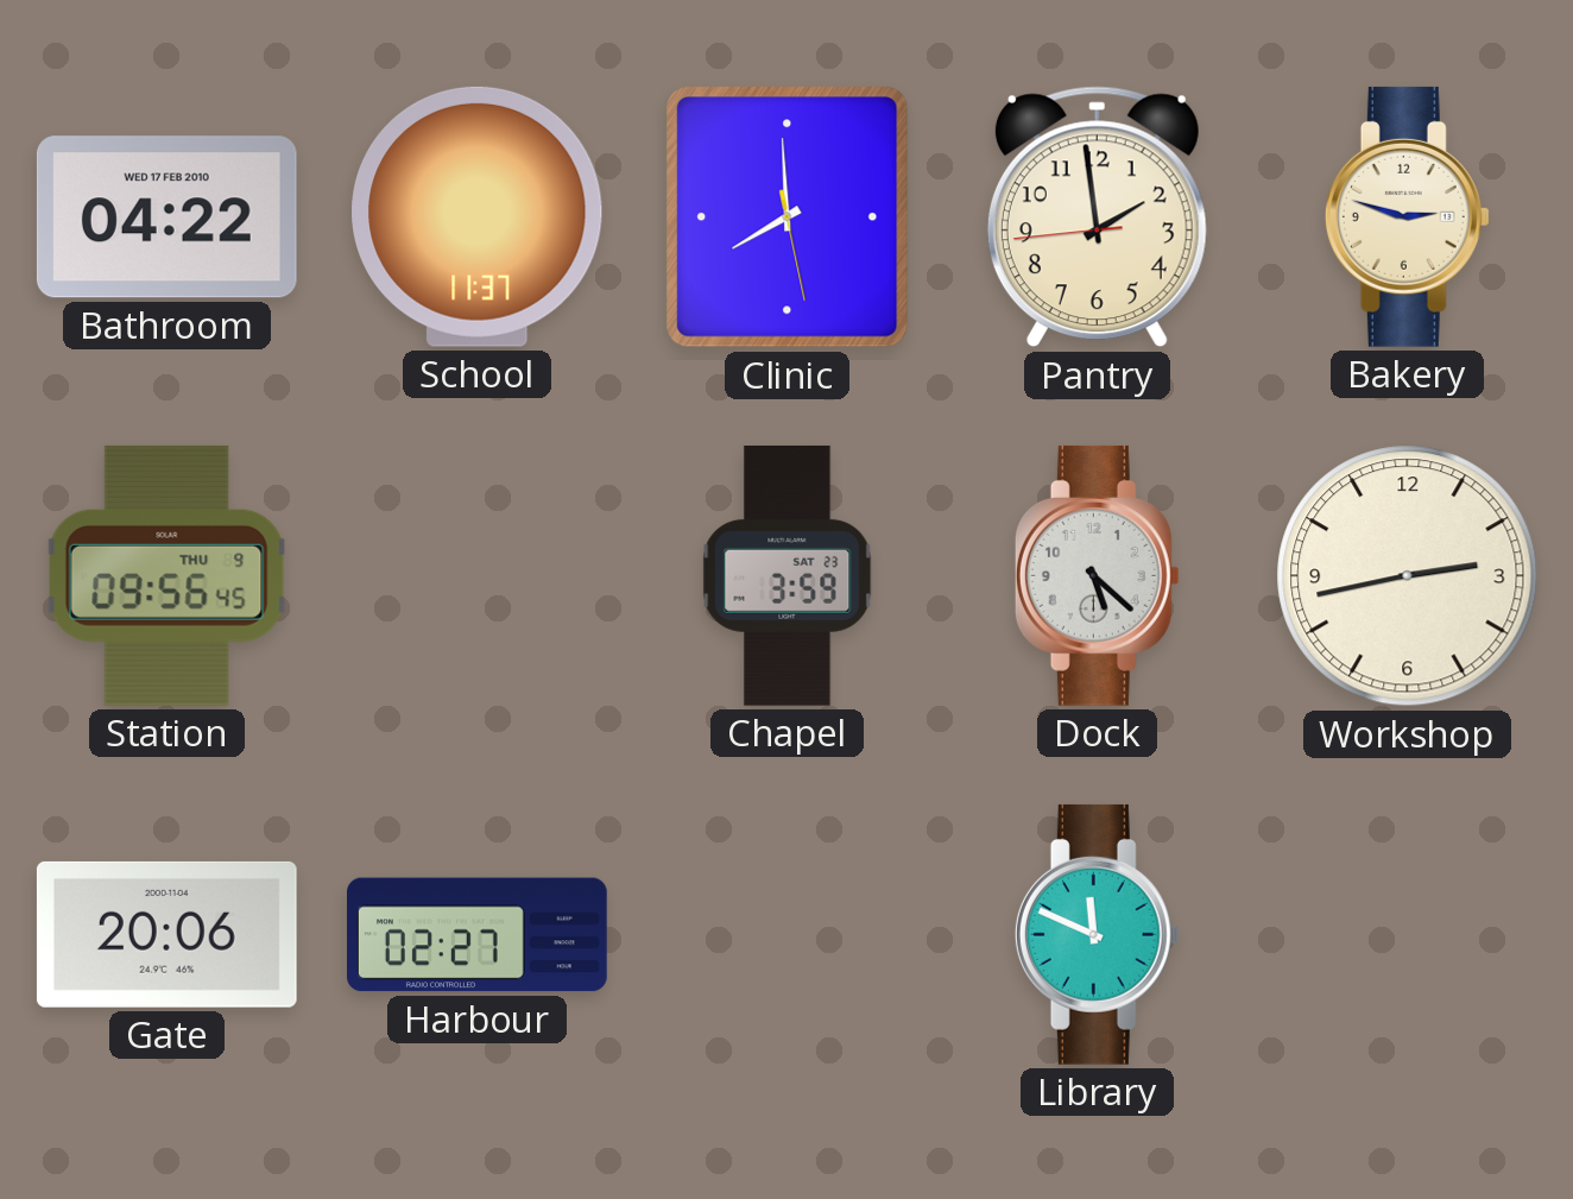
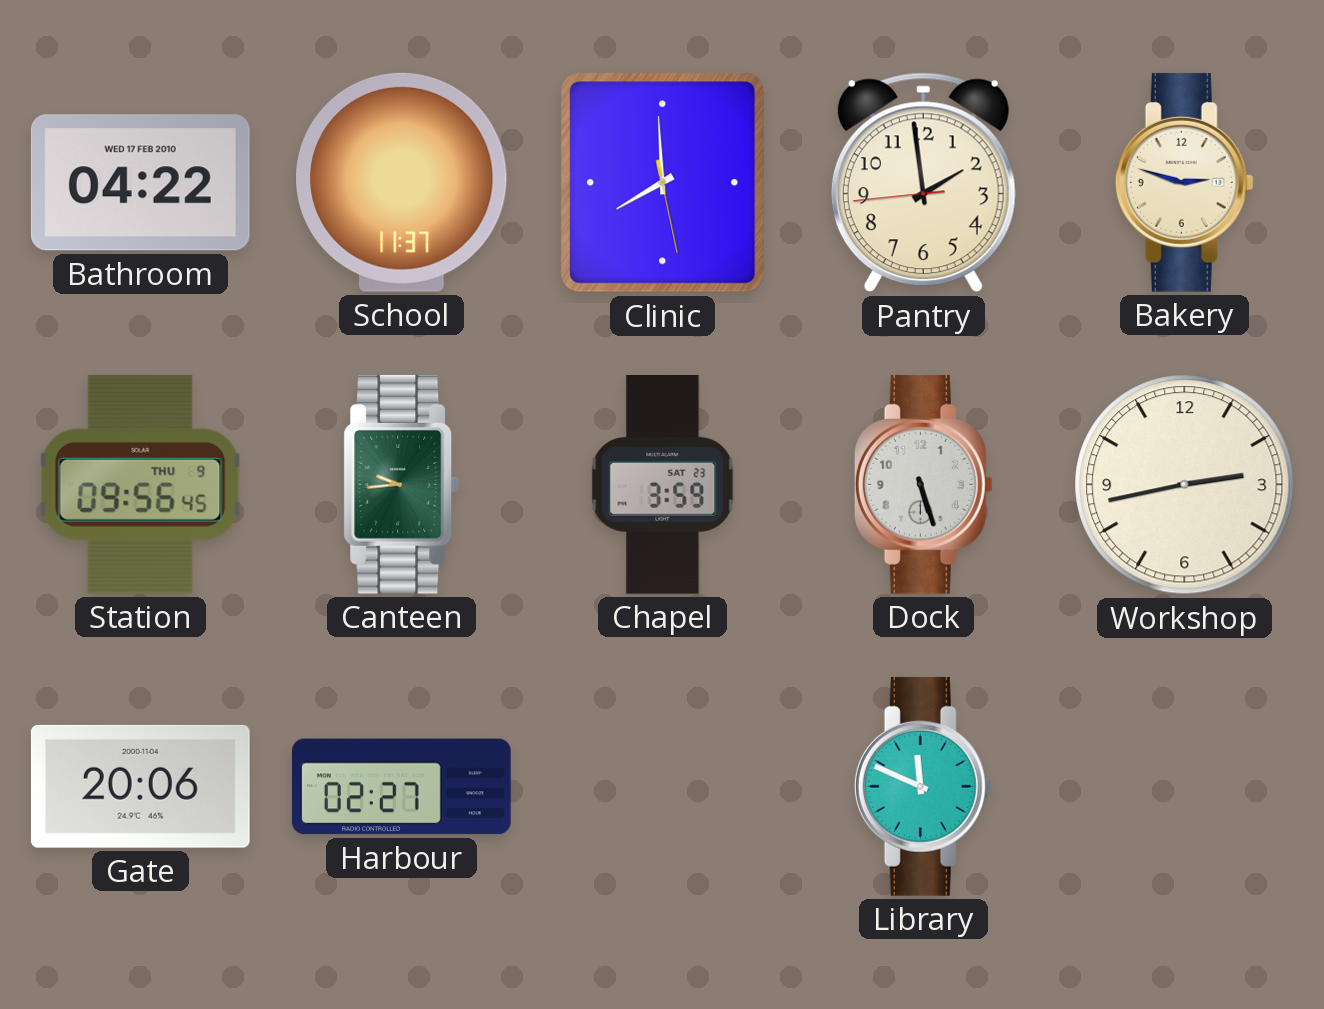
Canteen: none -> 9:44 (402, 484)
Dock: 5:22 -> 5:27 (923, 484)
